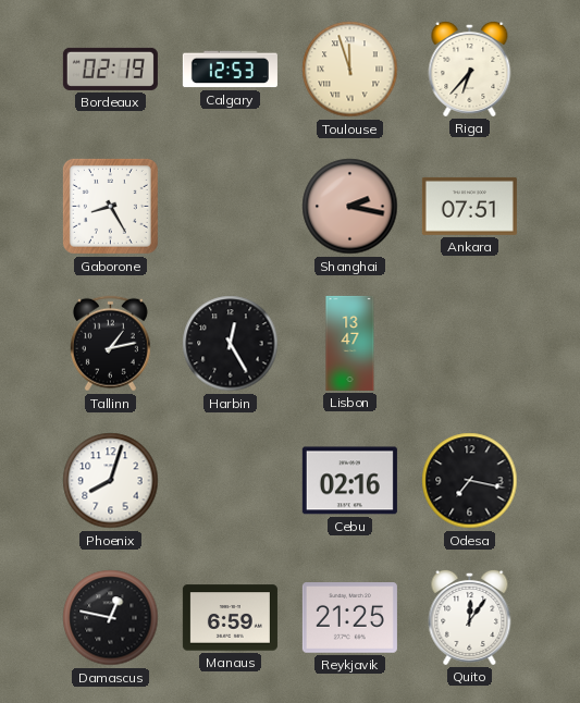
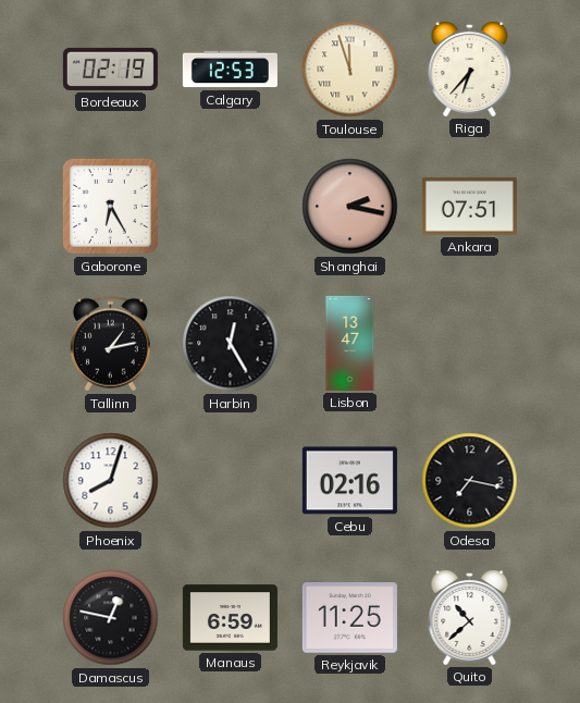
Gaborone: 8:25 -> 6:25 (110, 206)
Reykjavik: 21:25 -> 11:25 (349, 618)
Quito: 12:06 -> 10:38 (470, 617)
